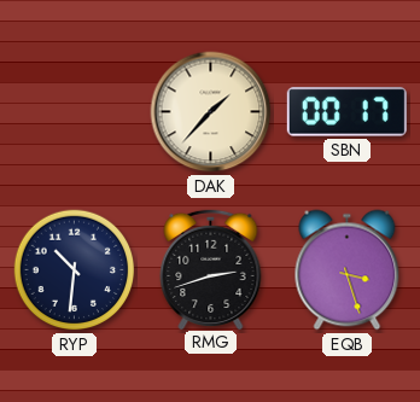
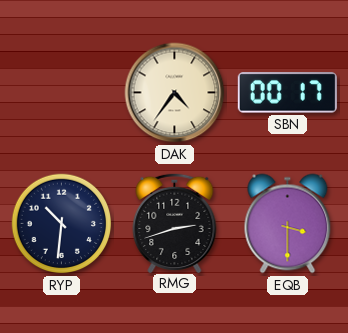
DAK: 1:37 -> 4:36 (175, 93)
EQB: 3:27 -> 3:30 (288, 224)
